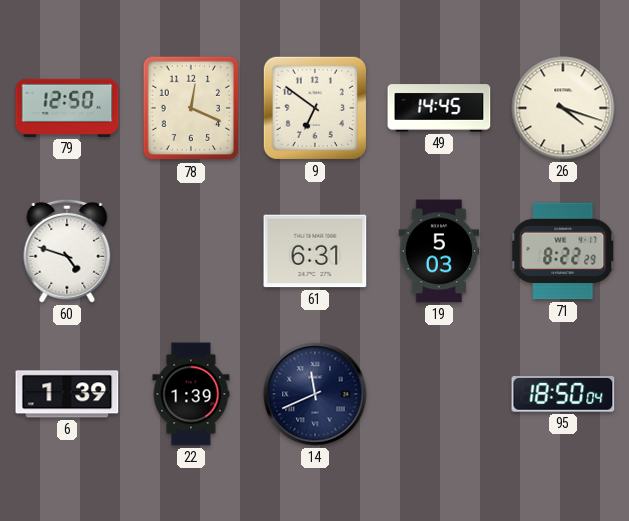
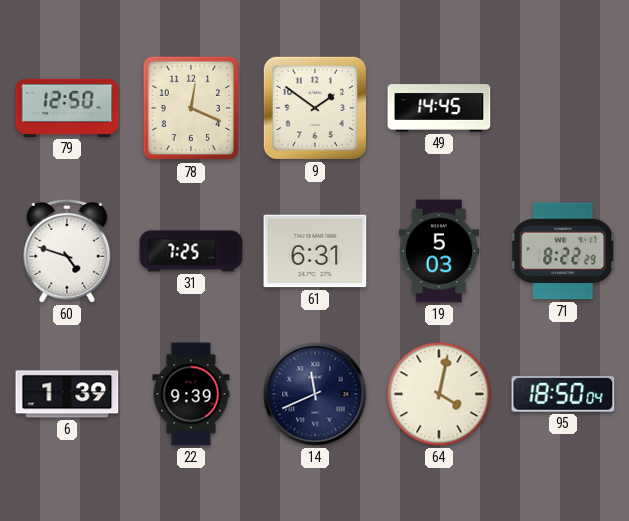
9: 6:51 -> 1:51 (315, 108)
26: 4:18 -> none (563, 108)
31: none -> 7:25 (191, 251)
22: 1:39 -> 9:39 (191, 394)
64: none -> 4:02 (439, 394)
